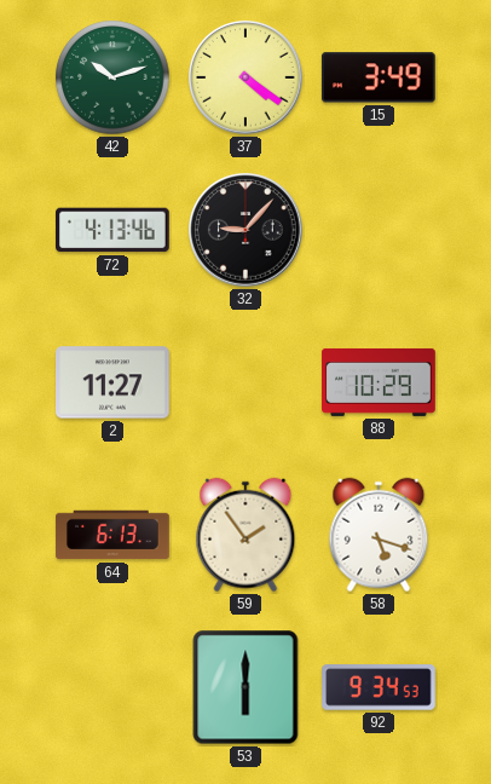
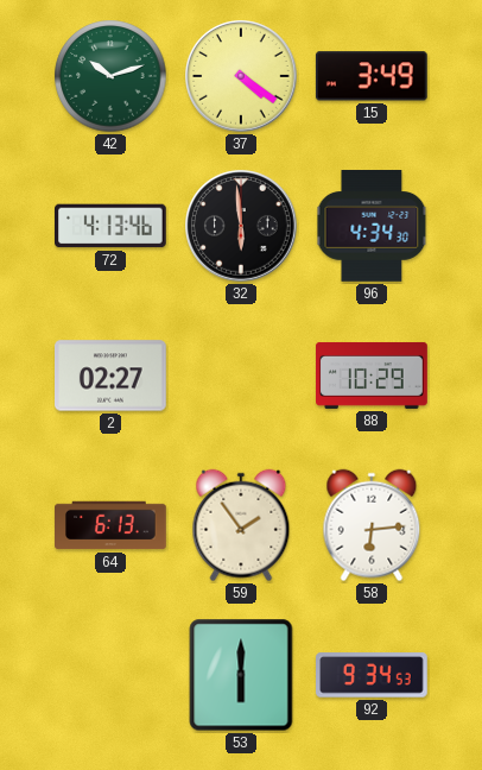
32: 9:07 -> 5:59 (241, 226)
96: none -> 4:34 (372, 227)
2: 11:27 -> 02:27 (112, 375)
58: 5:18 -> 6:14 (372, 525)
